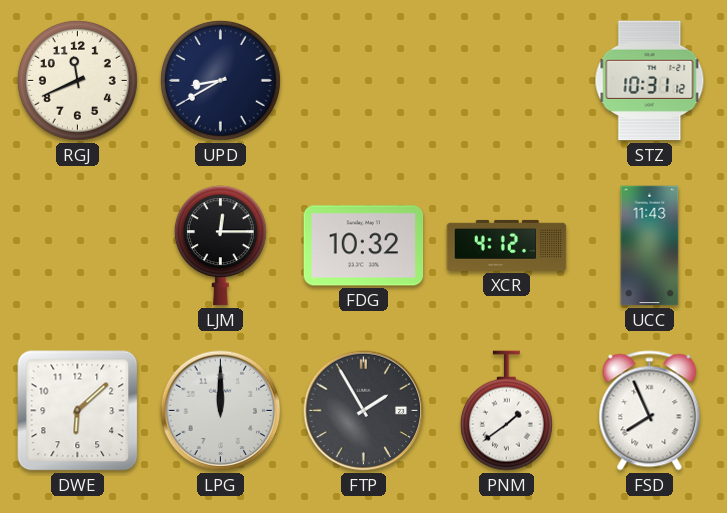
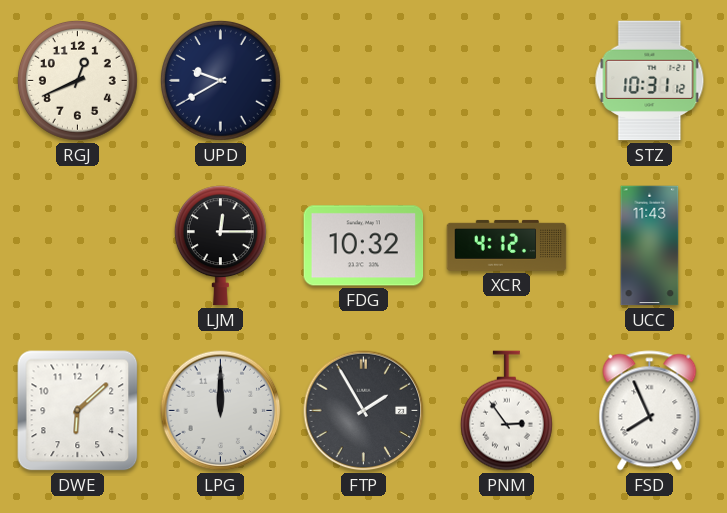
RGJ: 11:41 -> 12:41 (77, 80)
UPD: 8:40 -> 9:40 (220, 80)
PNM: 1:39 -> 2:54 (506, 411)
